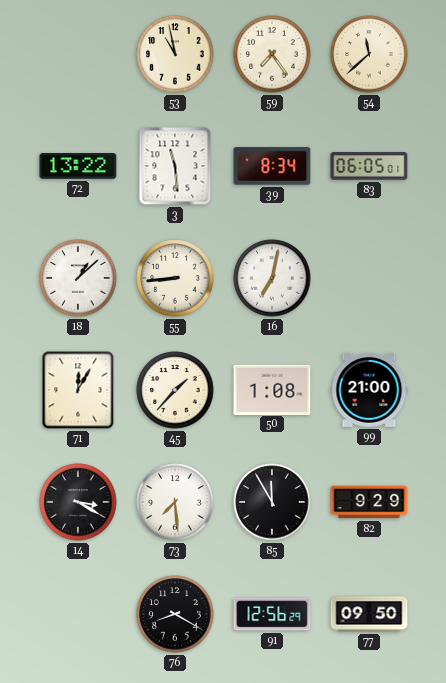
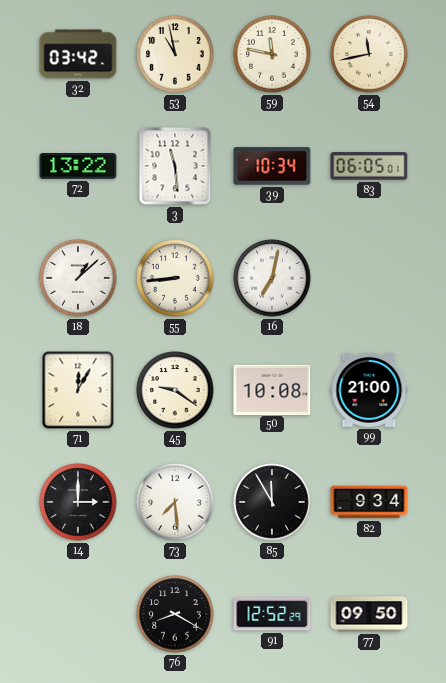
32: none -> 03:42 (78, 54)
59: 7:24 -> 11:47 (272, 54)
54: 11:38 -> 11:43 (369, 54)
39: 8:34 -> 10:34 (272, 166)
45: 1:37 -> 9:21 (175, 390)
50: 1:08 -> 10:08 (272, 389)
14: 3:20 -> 3:00 (78, 502)
82: 9:29 -> 9:34 (369, 502)
91: 12:56 -> 12:52 (272, 614)
